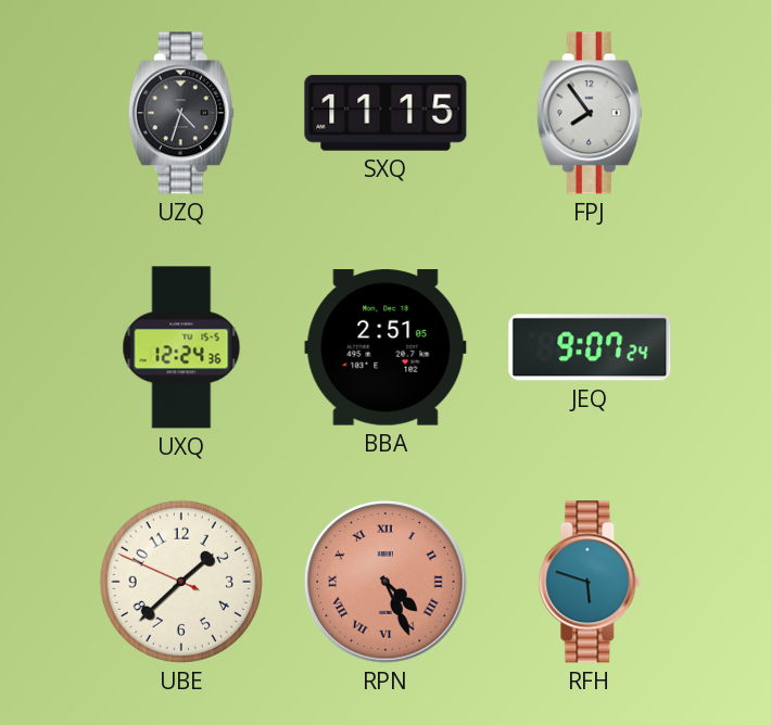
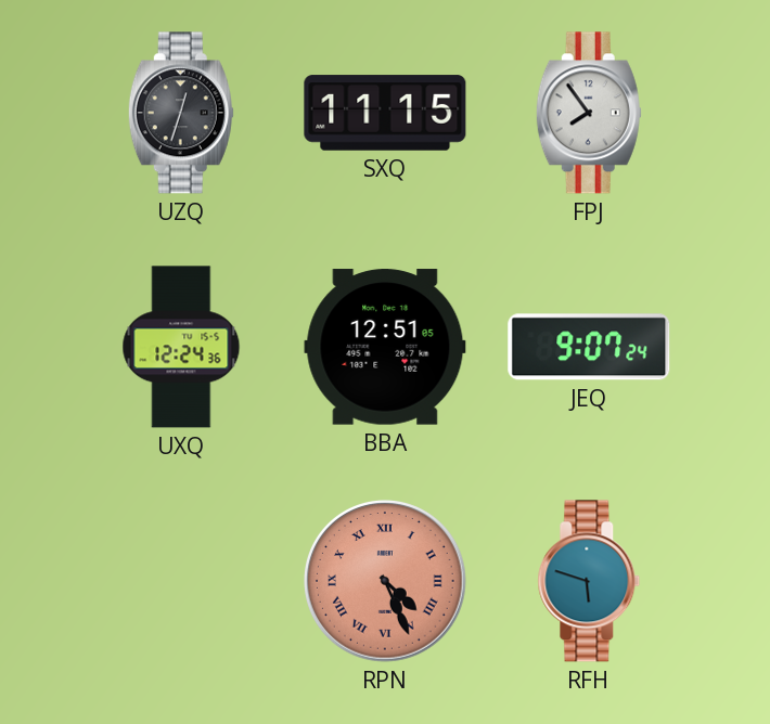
UZQ: 4:33 -> 12:33 (181, 113)
BBA: 2:51 -> 12:51 (385, 347)
UBE: 1:37 -> none (181, 582)
